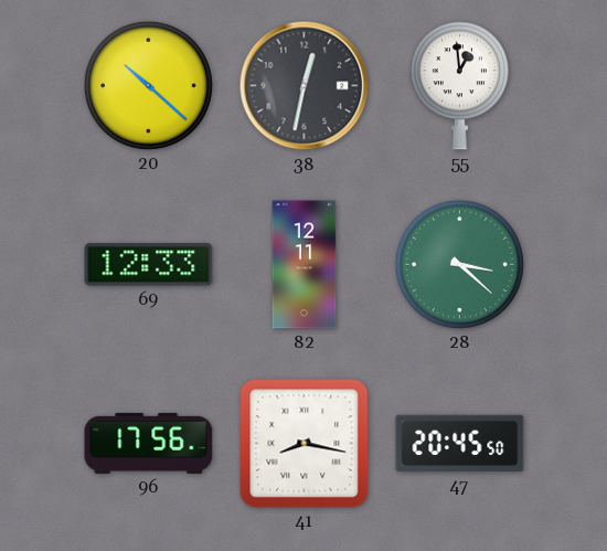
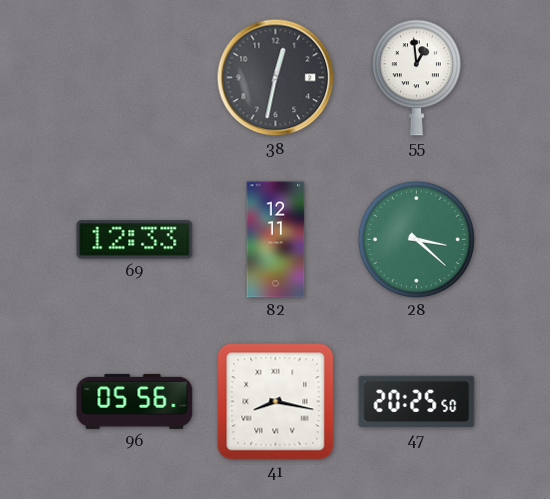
20: 10:22 -> none (148, 85)
96: 17:56 -> 05:56 (135, 401)
47: 20:45 -> 20:25 (417, 402)
